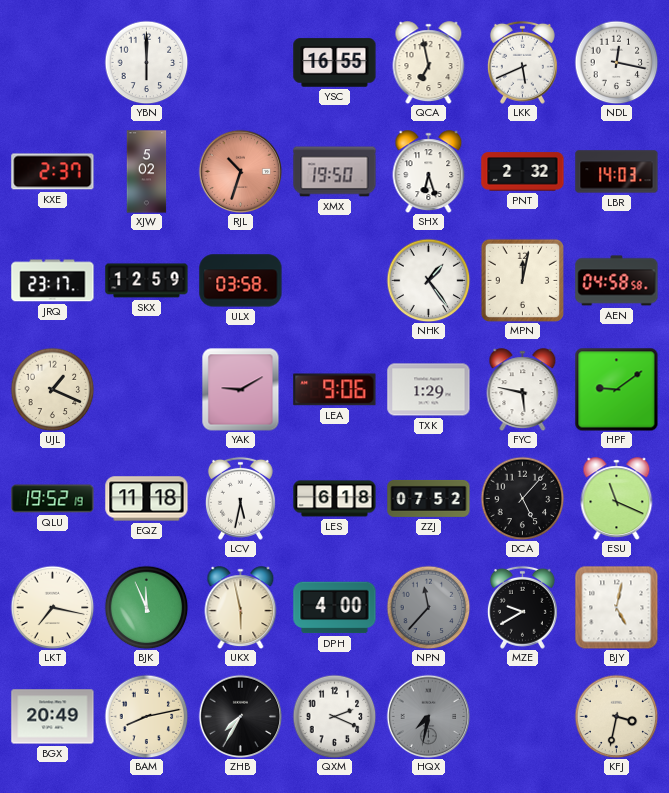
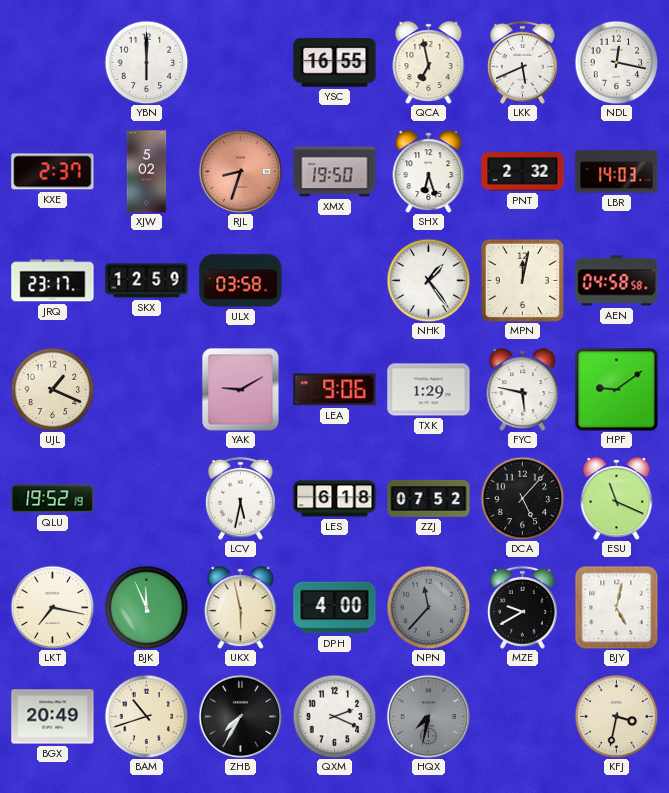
RJL: 10:33 -> 8:33 (240, 171)
EQZ: 11:18 -> none (147, 499)
BAM: 8:13 -> 10:42 (146, 716)
